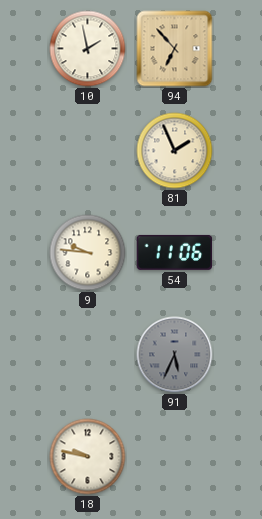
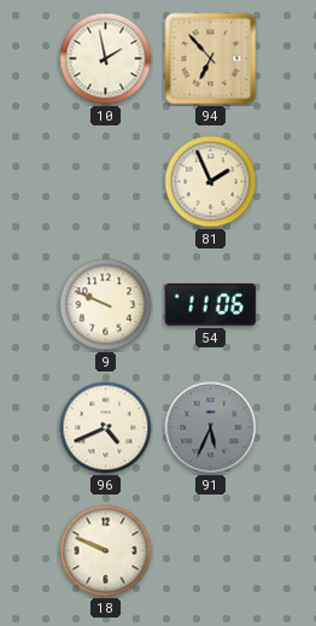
9: 9:46 -> 9:49 (106, 305)
96: none -> 4:41 (106, 428)
18: 9:47 -> 9:49 (106, 551)
